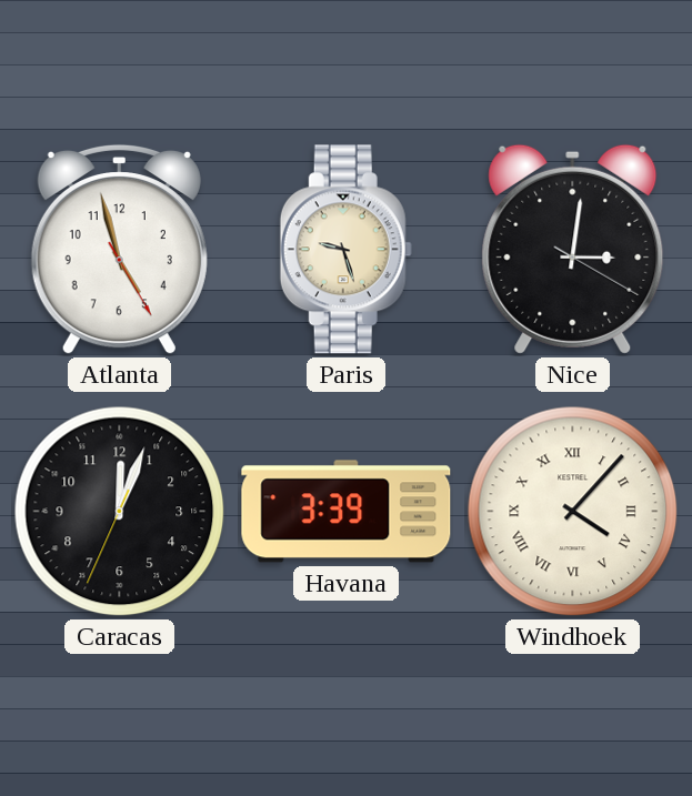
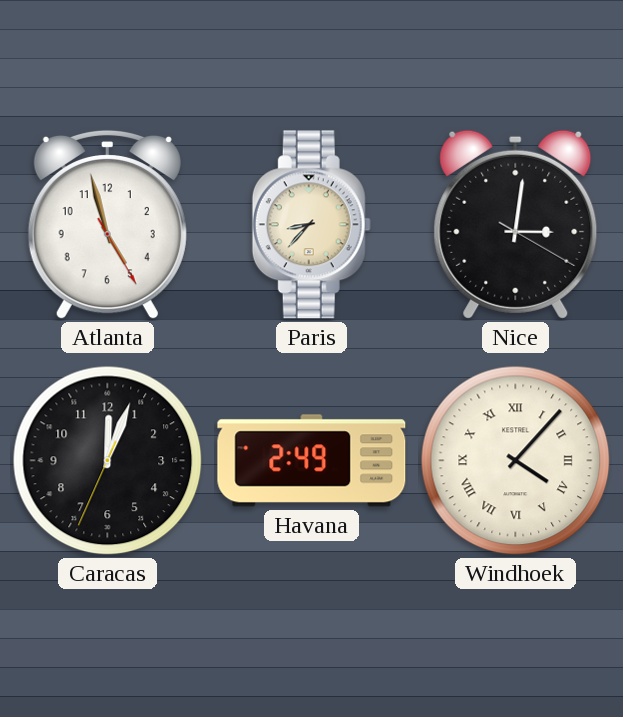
Paris: 9:27 -> 8:37 (311, 225)
Havana: 3:39 -> 2:49 (312, 461)
